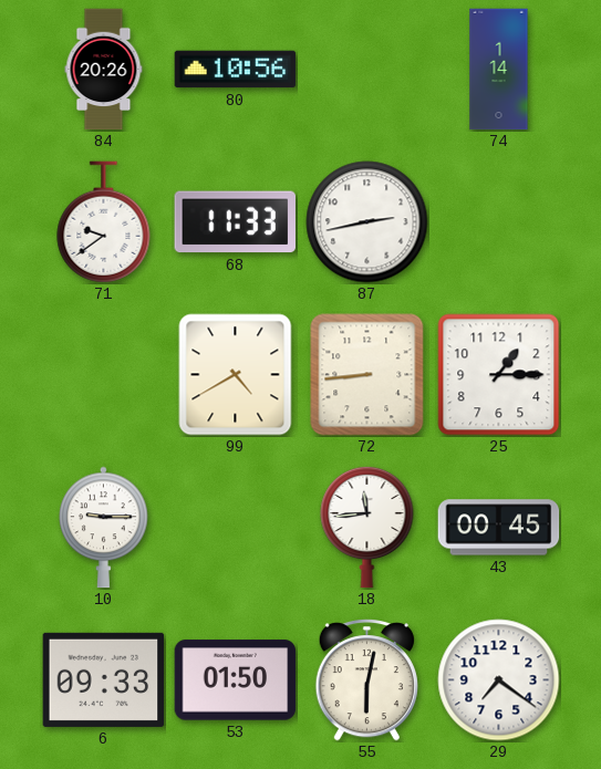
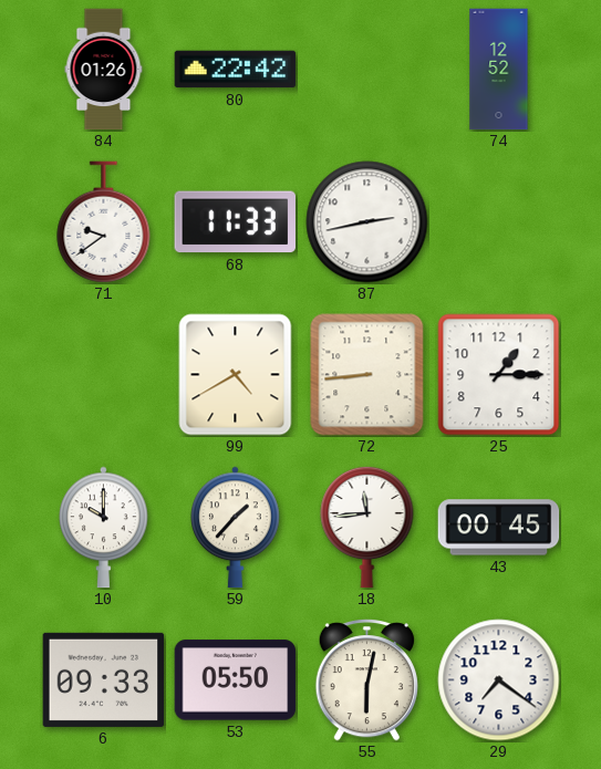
84: 20:26 -> 01:26 (104, 70)
80: 10:56 -> 22:42 (236, 70)
74: 1:14 -> 12:52 (499, 70)
10: 9:15 -> 10:00 (104, 528)
59: none -> 1:37 (236, 528)
53: 01:50 -> 05:50 (236, 680)
